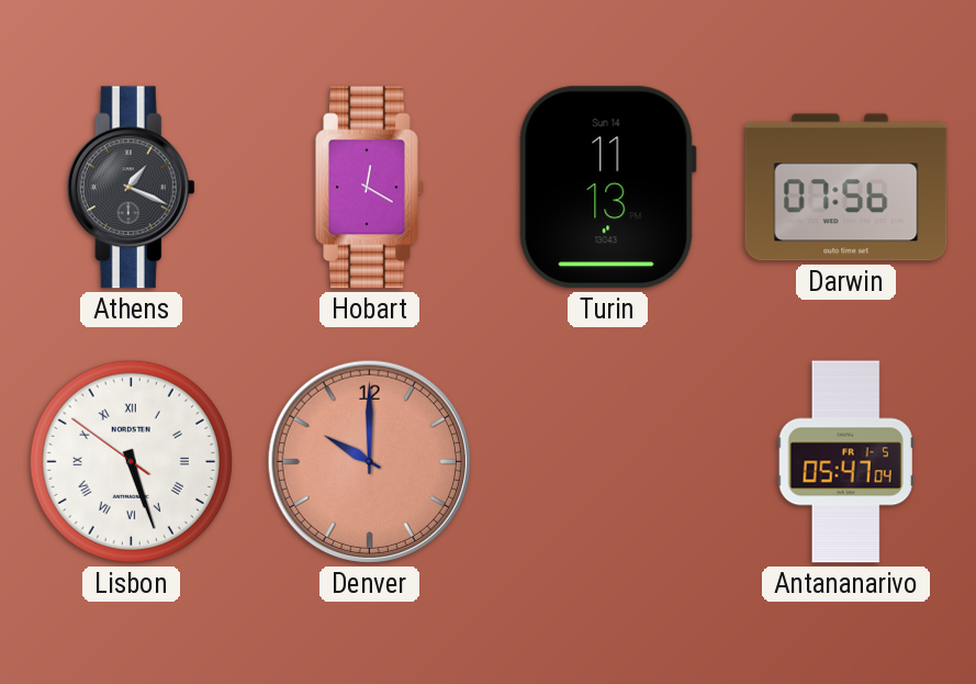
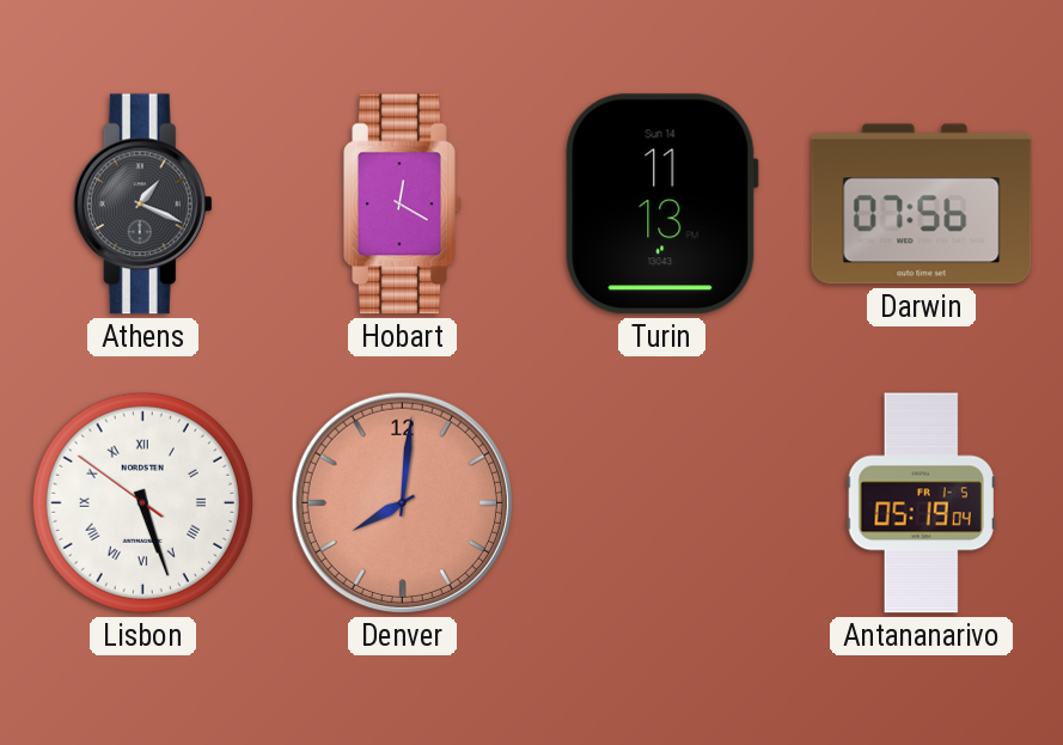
Denver: 10:00 -> 8:01 (402, 502)
Antananarivo: 05:47 -> 05:19 (921, 503)
